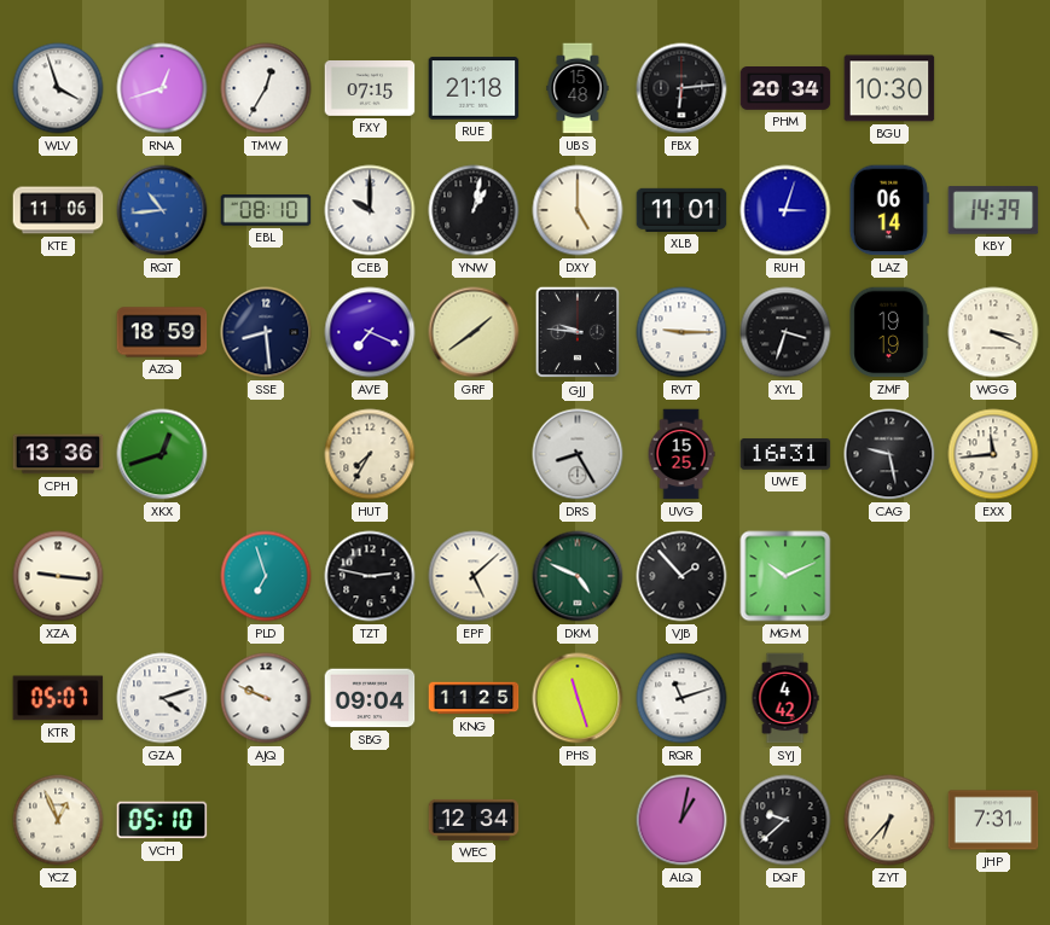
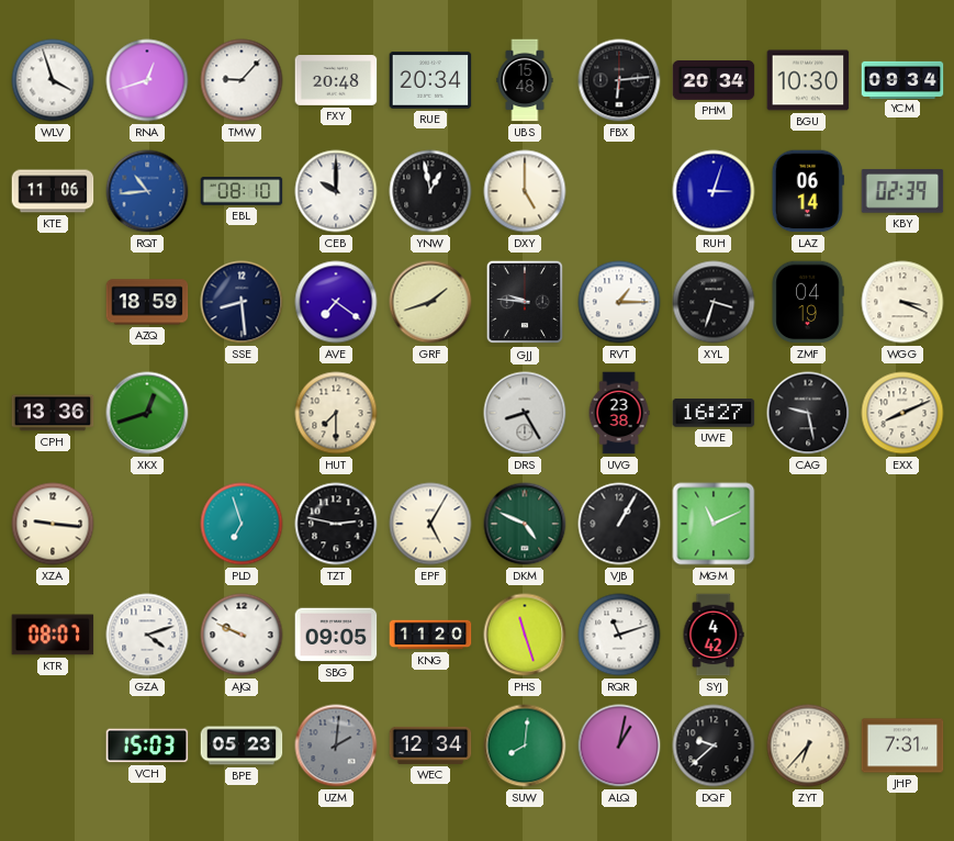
TMW: 12:35 -> 9:07 (242, 80)
FXY: 07:15 -> 20:48 (336, 81)
RUE: 21:18 -> 20:34 (430, 80)
YCM: none -> 09:34 (902, 79)
YNW: 1:02 -> 12:58 (430, 191)
XLB: 11:01 -> none (681, 210)
KBY: 14:39 -> 02:39 (902, 191)
AVE: 7:19 -> 7:21 (336, 302)
GRF: 1:39 -> 1:42 (430, 302)
RVT: 9:15 -> 1:15 (619, 302)
ZMF: 19:19 -> 04:19 (808, 302)
HUT: 7:35 -> 7:30 (336, 413)
UVG: 15:25 -> 23:38 (619, 413)
UWE: 16:31 -> 16:27 (714, 413)
EXX: 11:44 -> 8:11 (902, 413)
EPF: 5:08 -> 5:05 (430, 524)
VJB: 1:53 -> 1:05 (619, 524)
MGM: 10:11 -> 11:11 (714, 524)
KTR: 05:07 -> 08:07 (53, 635)
SBG: 09:04 -> 09:05 (336, 635)
KNG: 11:25 -> 11:20 (430, 635)
YCZ: 12:56 -> none (58, 820)
VCH: 05:10 -> 15:03 (147, 745)
BPE: none -> 05:23 (242, 745)
UZM: none -> 2:01 (336, 745)
SUW: none -> 8:01 (525, 745)
